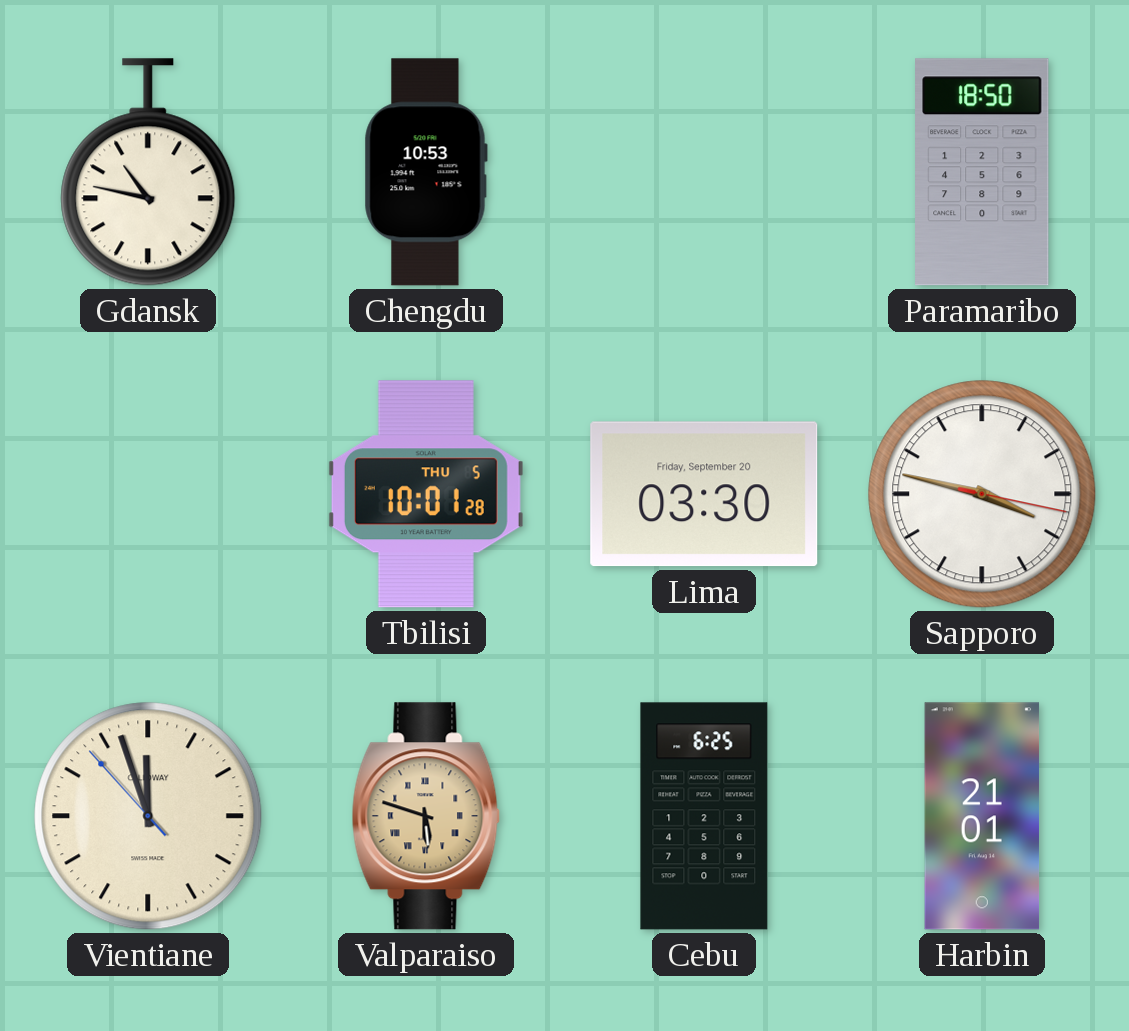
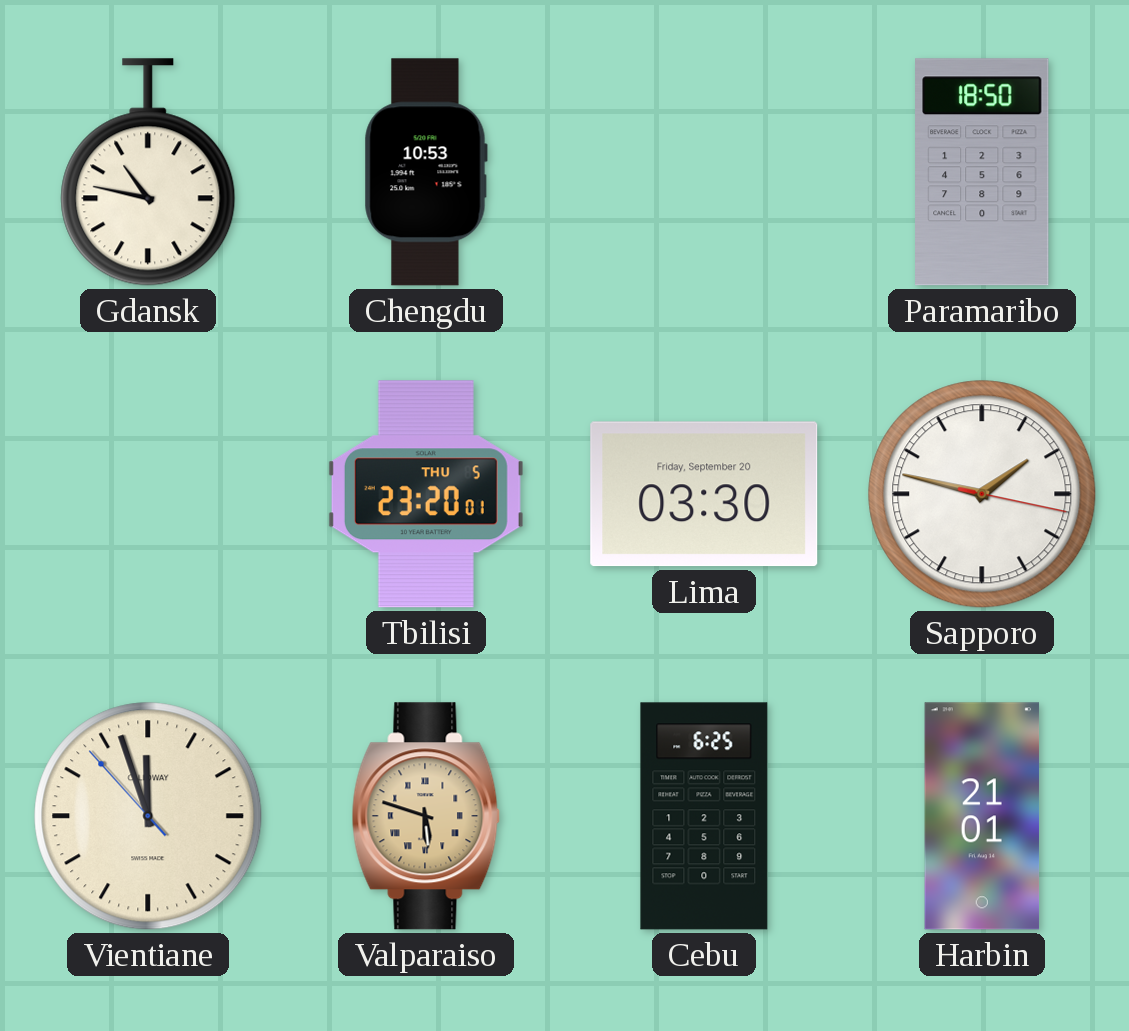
Tbilisi: 10:01 -> 23:20 (426, 494)
Sapporo: 3:47 -> 1:47 (982, 494)
